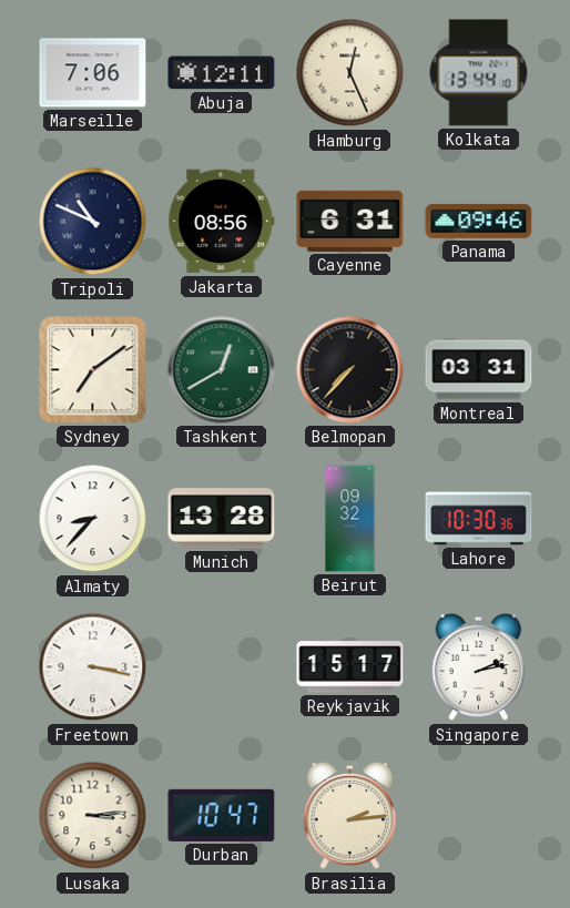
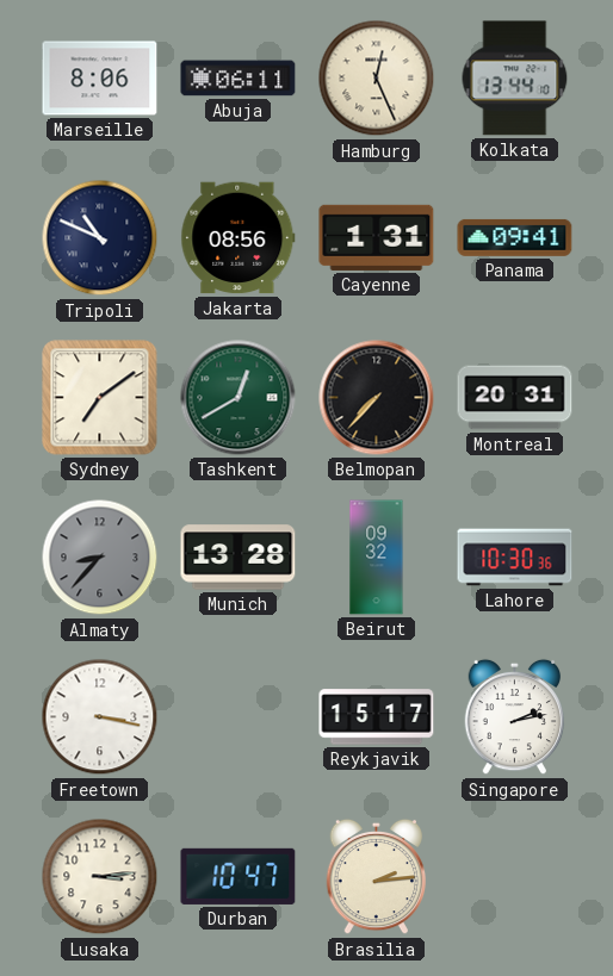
Marseille: 7:06 -> 8:06 (100, 79)
Abuja: 12:11 -> 06:11 (239, 79)
Cayenne: 6:31 -> 1:31 (377, 237)
Panama: 09:46 -> 09:41 (515, 237)
Montreal: 03:31 -> 20:31 (515, 398)
Almaty dial: white -> grey (100, 558)
